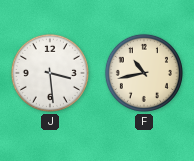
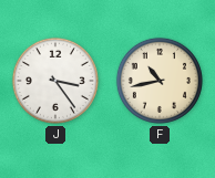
J: 3:29 -> 3:24 (55, 81)
